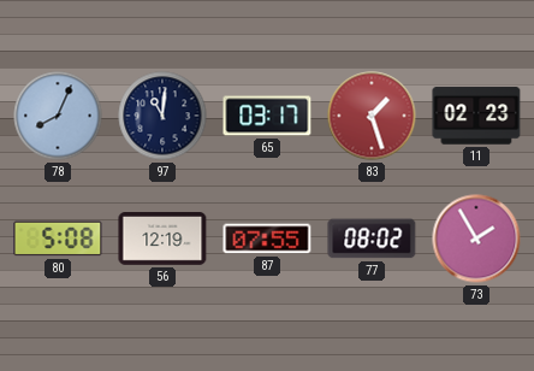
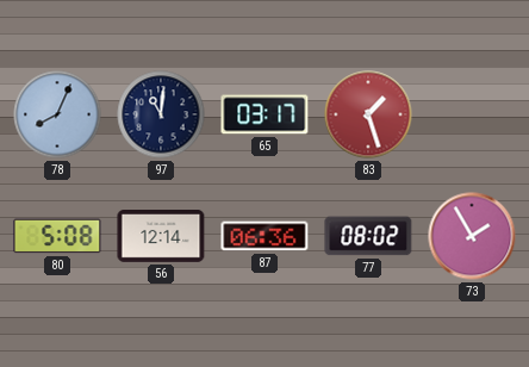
11: 02:23 -> none (476, 116)
56: 12:19 -> 12:14 (161, 237)
87: 07:55 -> 06:36 (264, 236)
